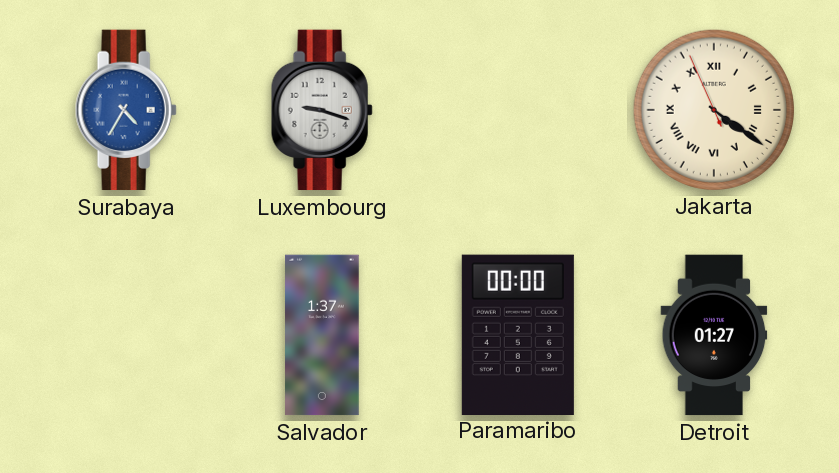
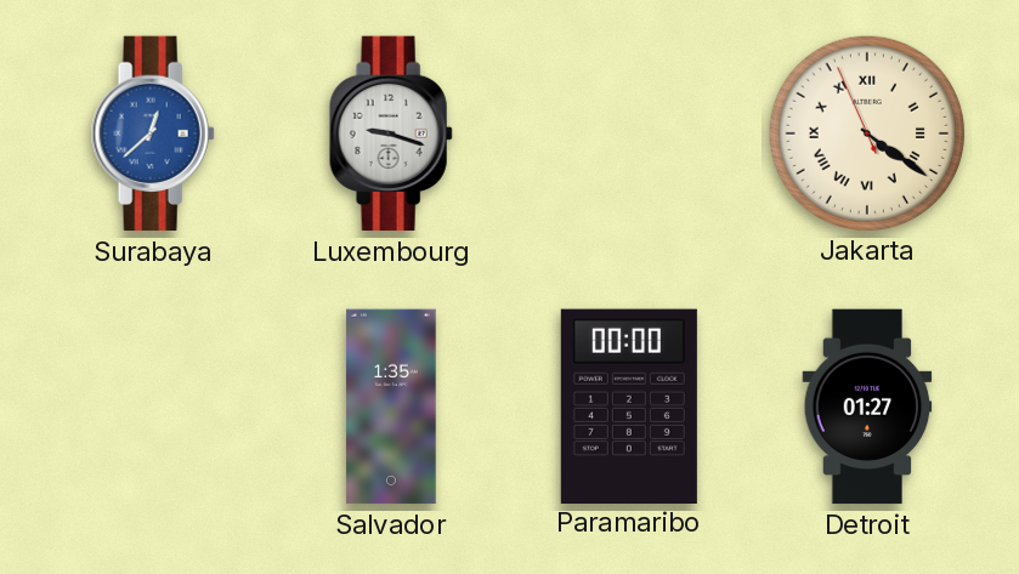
Surabaya: 4:35 -> 12:38 (153, 133)
Salvador: 1:37 -> 1:35 (391, 407)
